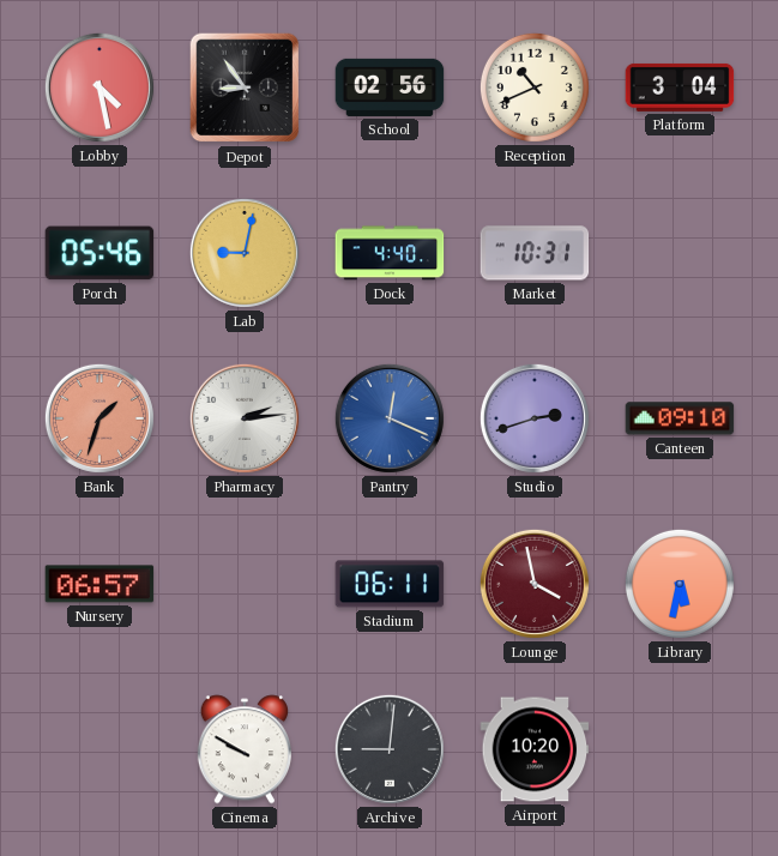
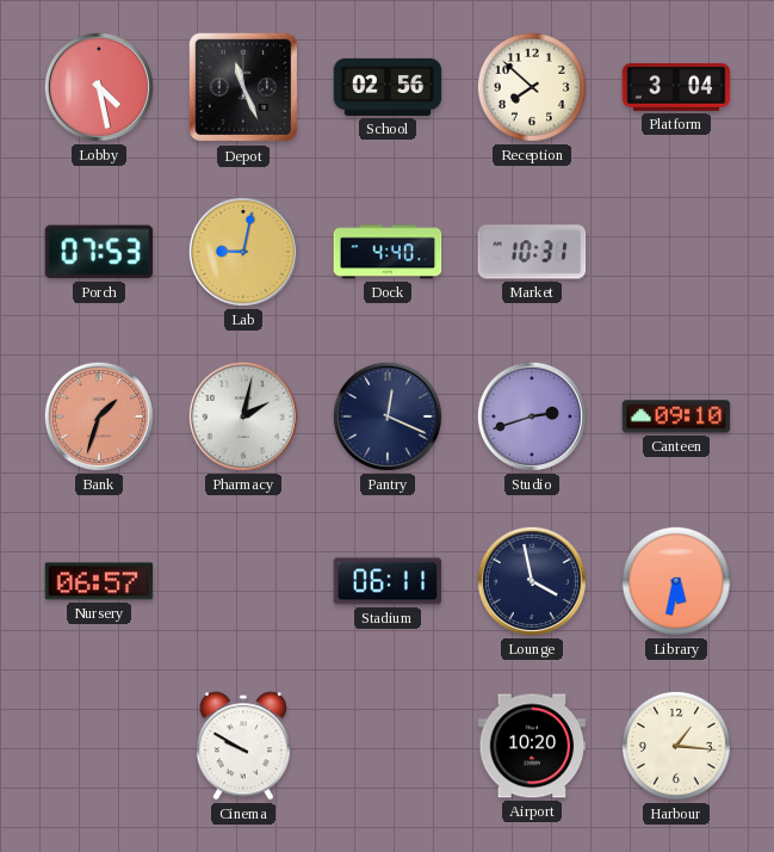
Depot: 8:54 -> 11:26 (243, 87)
Reception: 10:41 -> 7:52 (532, 87)
Porch: 05:46 -> 07:53 (99, 252)
Pharmacy: 2:14 -> 2:02 (243, 416)
Pantry dial: blue -> navy (388, 416)
Lounge dial: burgundy -> navy (532, 581)
Archive: 9:01 -> none (390, 749)
Harbour: none -> 1:16 (676, 746)
